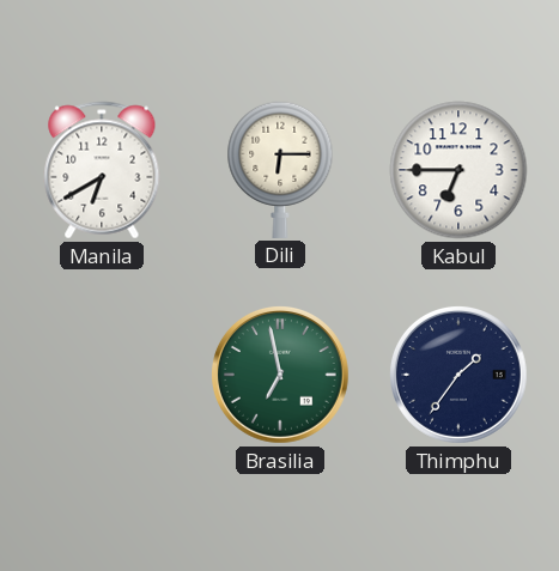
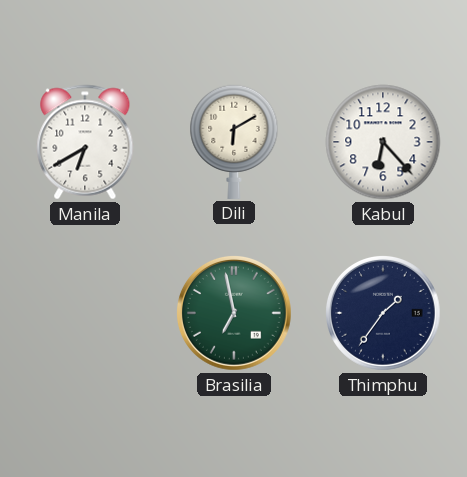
Dili: 6:15 -> 6:10 (234, 142)
Kabul: 6:45 -> 6:23 (383, 142)
